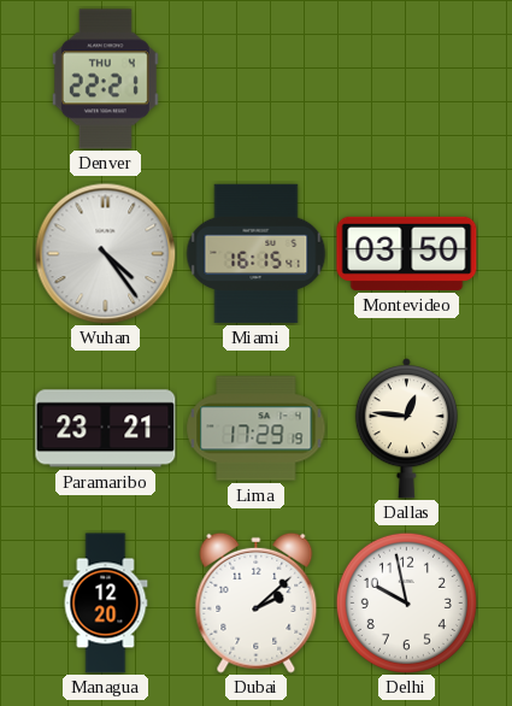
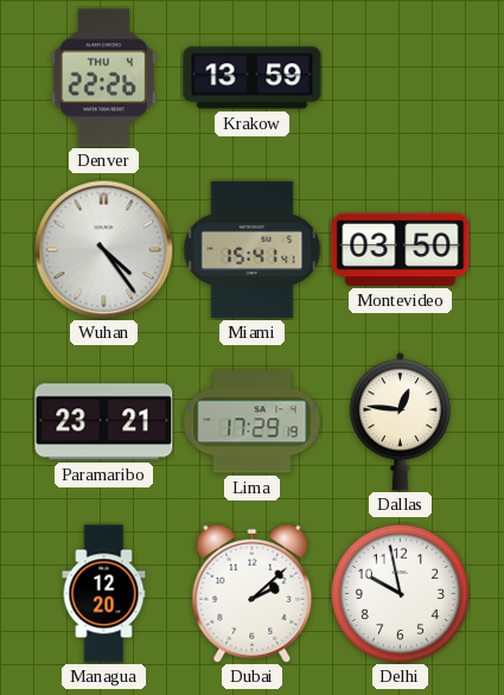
Denver: 22:21 -> 22:26 (103, 78)
Krakow: none -> 13:59 (253, 78)
Miami: 16:15 -> 15:41 (251, 250)
